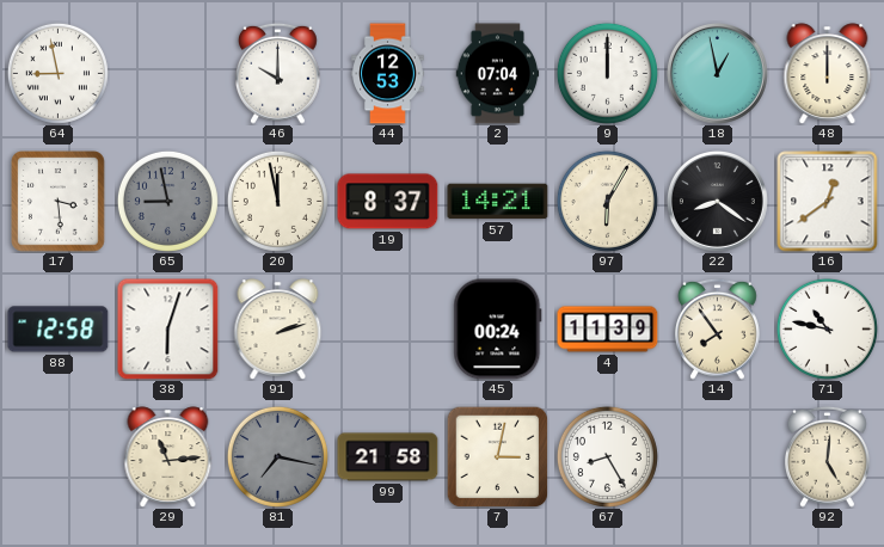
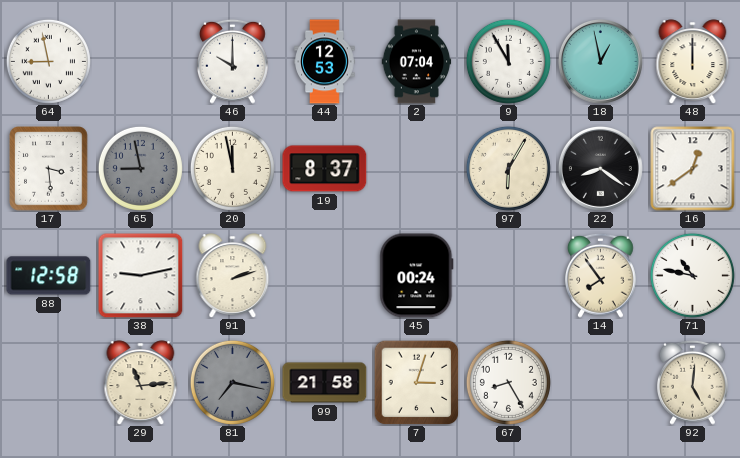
9: 12:00 -> 11:55 (508, 61)
57: 14:21 -> none (498, 202)
38: 6:03 -> 9:13 (141, 276)
4: 11:39 -> none (608, 330)
7: 3:02 -> 3:03 (416, 382)
